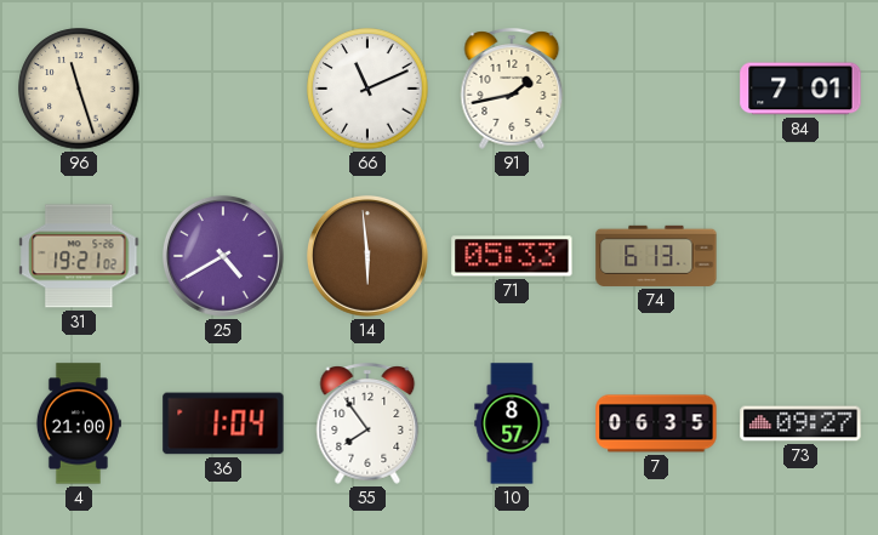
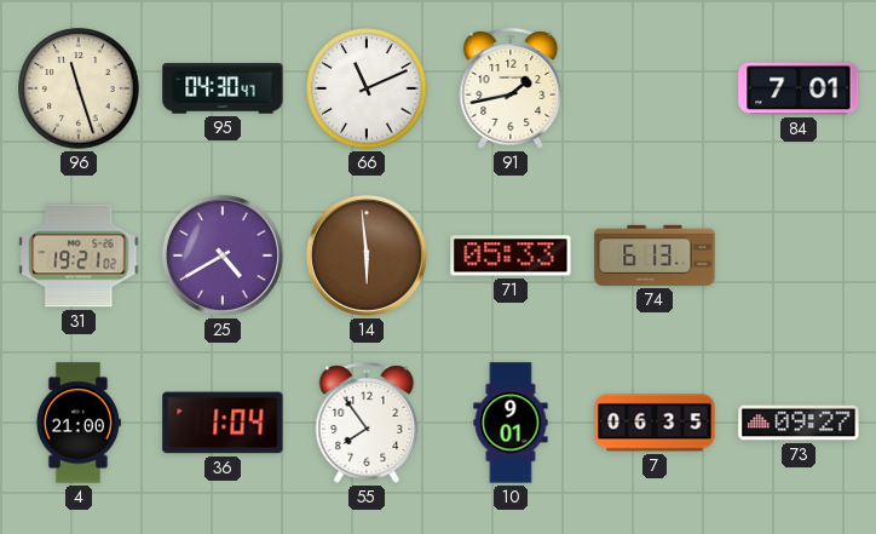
95: none -> 04:30 (223, 88)
10: 8:57 -> 9:01 (511, 423)
